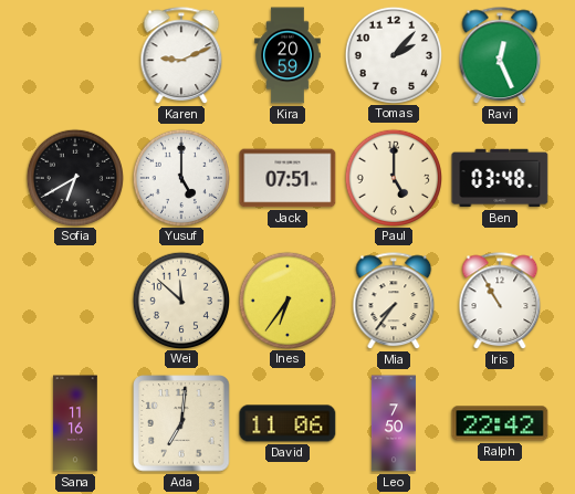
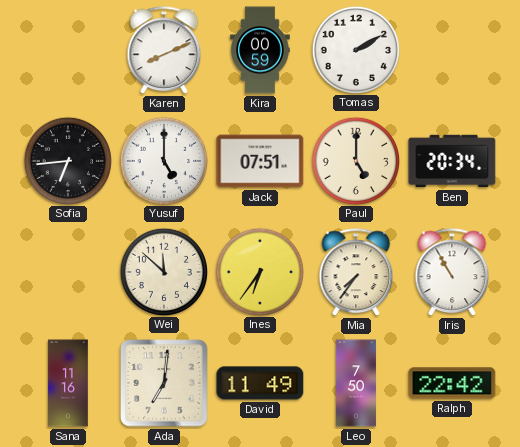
Karen: 9:11 -> 8:11 (164, 51)
Kira: 20:59 -> 00:59 (260, 50)
Tomas: 2:07 -> 2:10 (355, 49)
Ravi: 12:26 -> none (500, 56)
Sofia: 6:40 -> 6:44 (67, 160)
Ben: 03:48 -> 20:34 (452, 161)
David: 11:06 -> 11:49 (260, 383)
